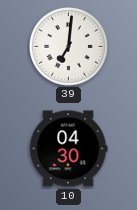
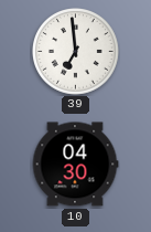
39: 7:01 -> 6:59 (76, 52)
